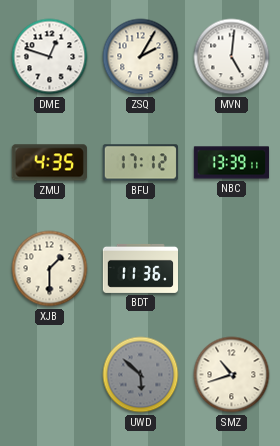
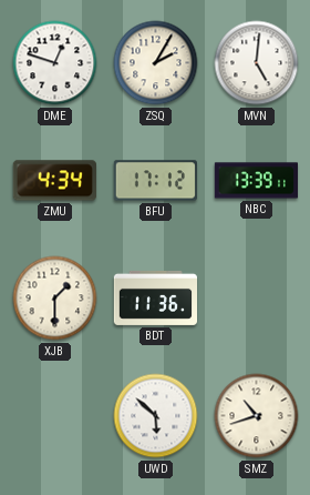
ZMU: 4:35 -> 4:34 (54, 181)
UWD dial: grey -> white (156, 416)
